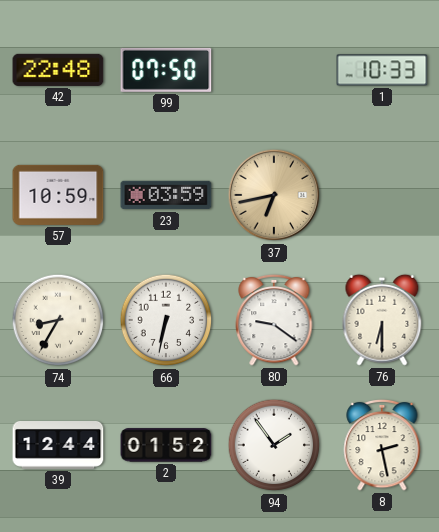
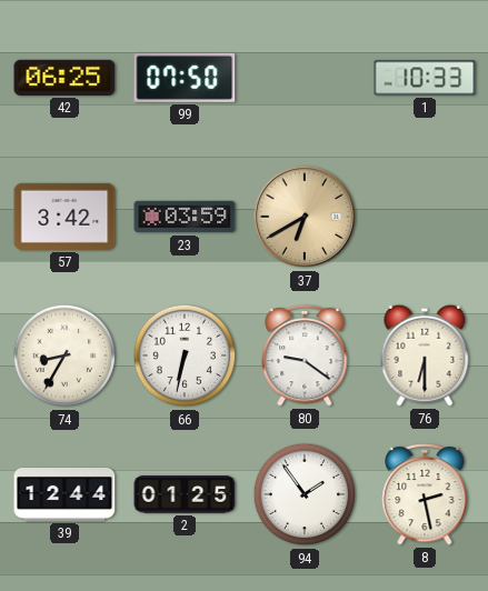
42: 22:48 -> 06:25 (64, 78)
57: 10:59 -> 3:42 (64, 217)
37: 6:43 -> 6:40 (305, 217)
2: 01:52 -> 01:25 (185, 494)
